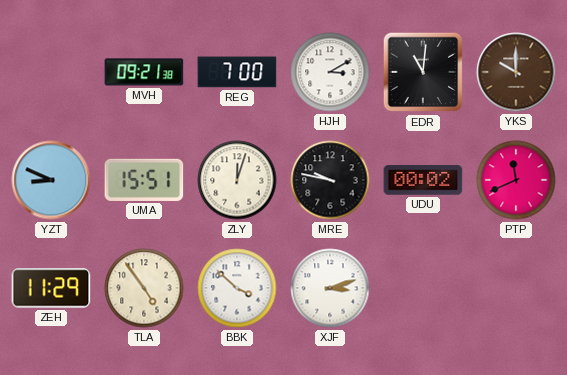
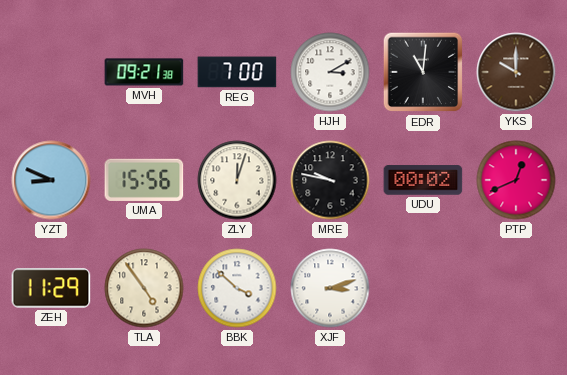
UMA: 15:51 -> 15:56 (144, 180)
PTP: 11:41 -> 12:41 (516, 180)
